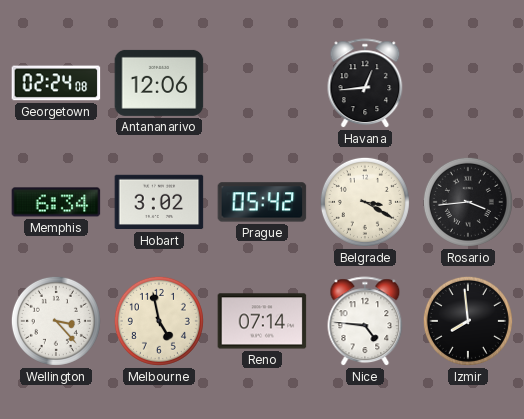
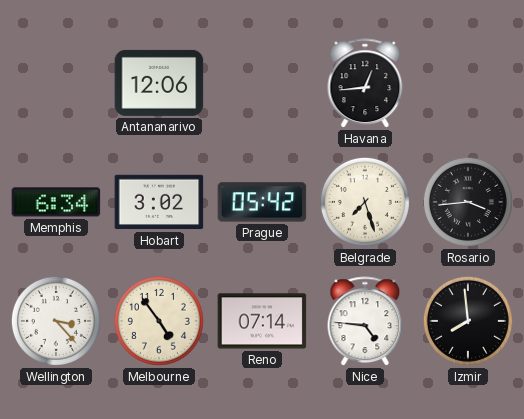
Georgetown: 02:24 -> none (56, 83)
Belgrade: 3:20 -> 7:27 (365, 202)
Melbourne: 4:58 -> 4:54 (159, 321)
